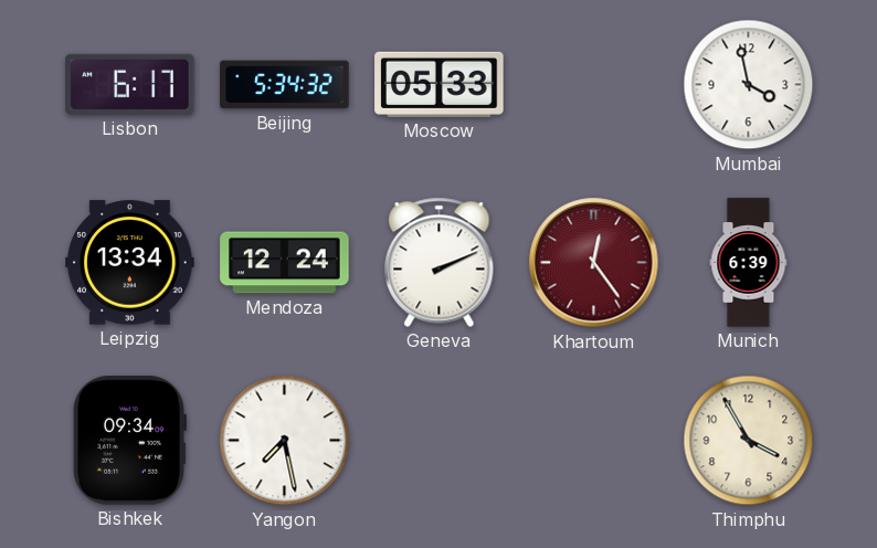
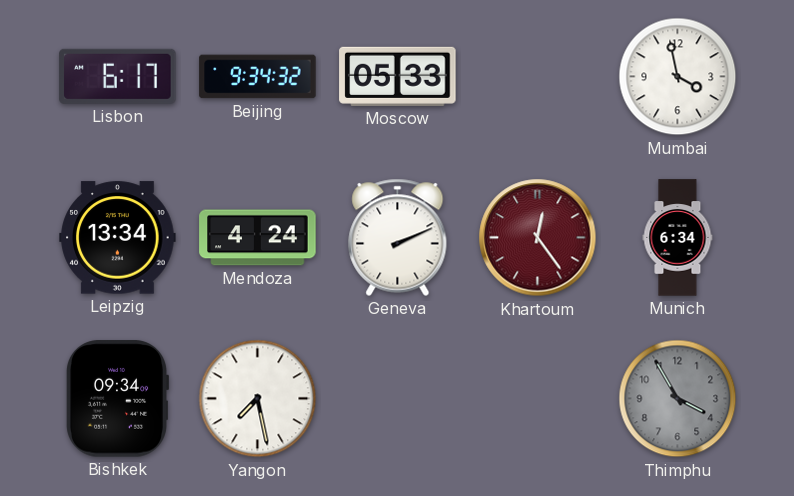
Beijing: 5:34 -> 9:34 (258, 77)
Mendoza: 12:24 -> 4:24 (258, 238)
Munich: 6:39 -> 6:34 (678, 238)
Thimphu dial: cream -> grey (678, 399)
